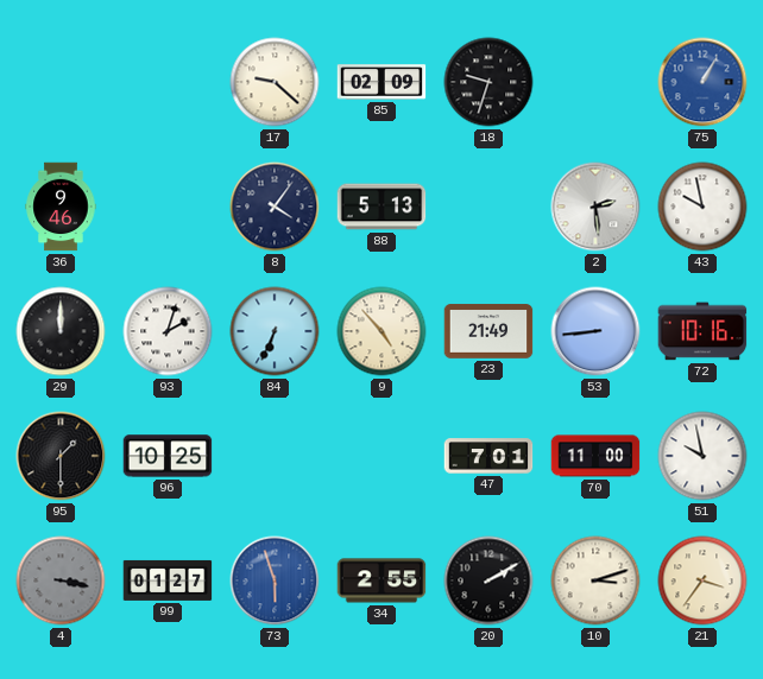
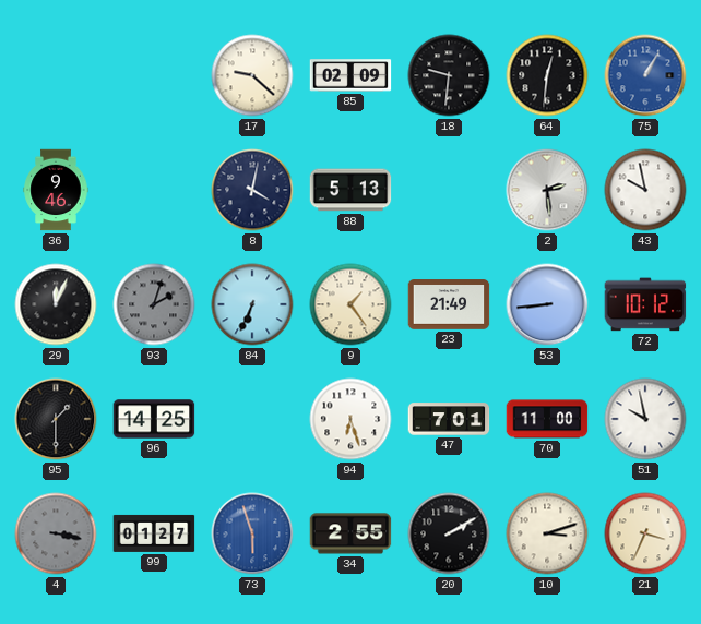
18: 9:33 -> 9:31 (449, 75)
64: none -> 12:31 (547, 75)
8: 4:06 -> 4:02 (252, 190)
29: 12:00 -> 12:04 (56, 304)
93 dial: white -> grey (154, 304)
9: 4:53 -> 1:24 (350, 304)
72: 10:16 -> 10:12 (645, 304)
96: 10:25 -> 14:25 (154, 419)
94: none -> 6:27 (350, 419)
21: 3:36 -> 3:34 (645, 533)
